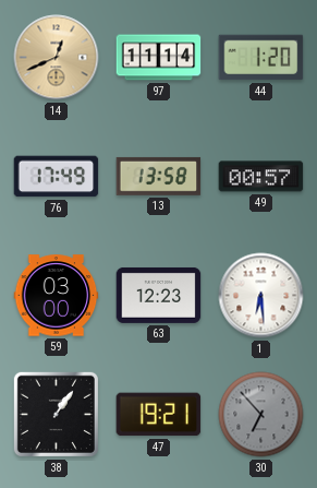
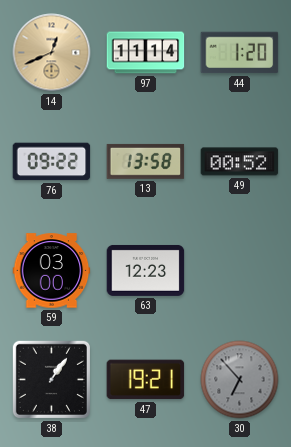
76: 17:49 -> 09:22 (52, 162)
49: 00:57 -> 00:52 (240, 162)
1: 6:29 -> none (261, 296)
